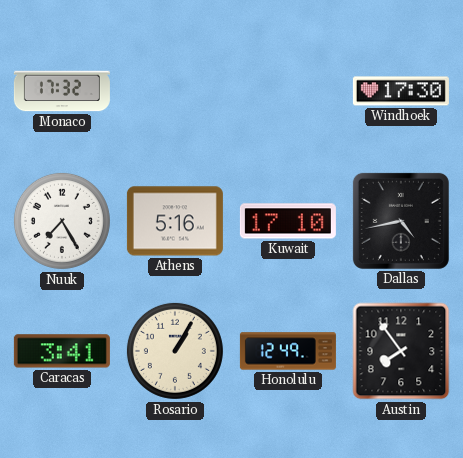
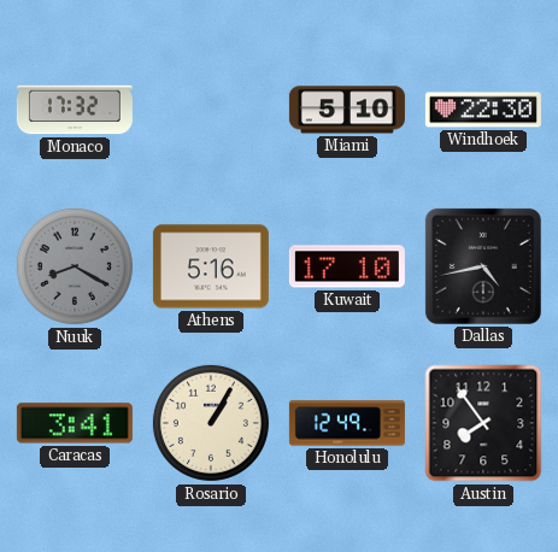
Miami: none -> 5:10 (347, 110)
Windhoek: 17:30 -> 22:30 (483, 110)
Nuuk: 7:25 -> 8:20 (75, 266)
Nuuk dial: white -> grey (75, 266)
